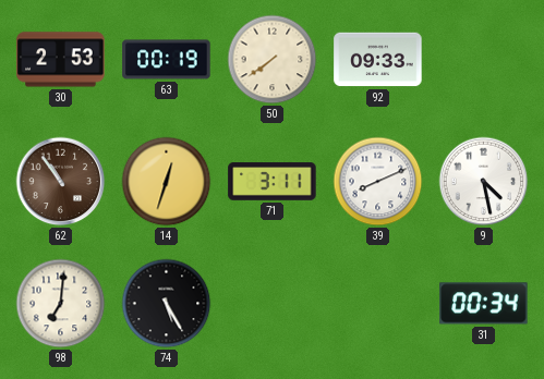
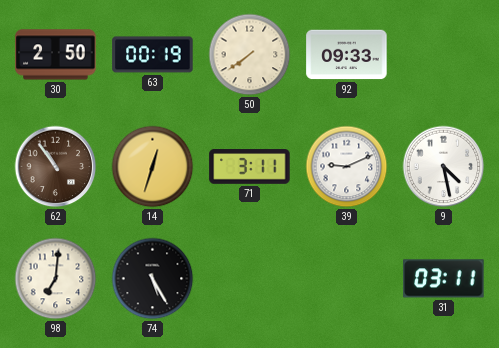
30: 2:53 -> 2:50 (56, 55)
39: 8:11 -> 9:11 (347, 167)
31: 00:34 -> 03:11 (444, 279)
